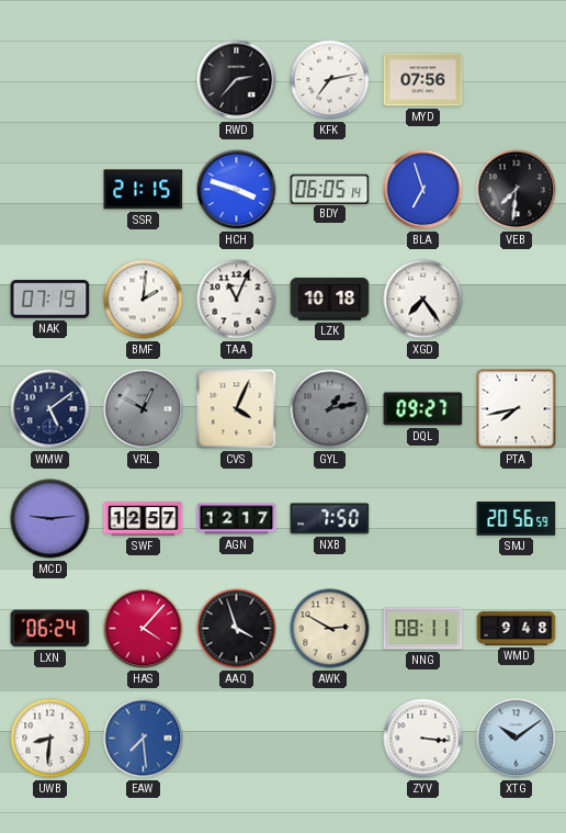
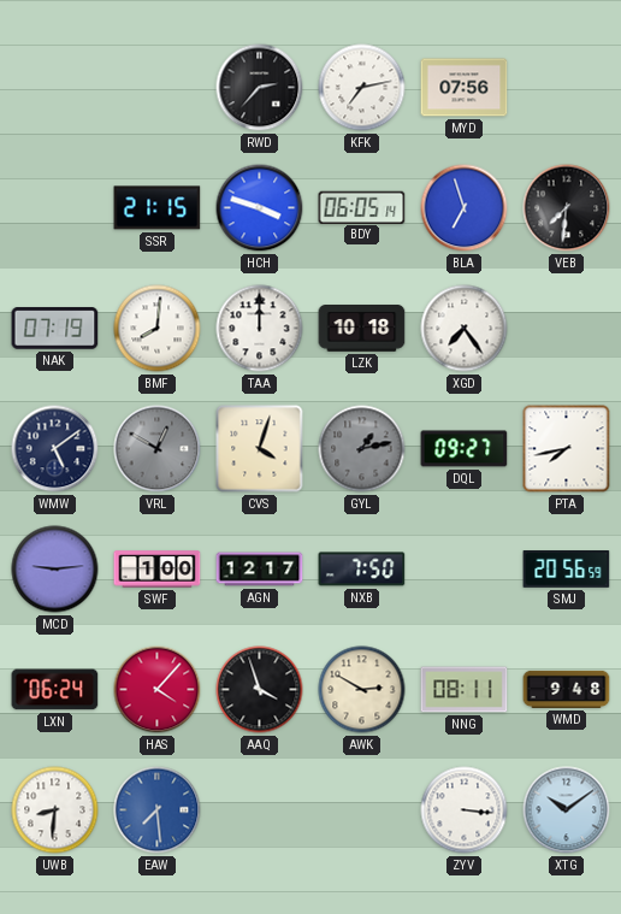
BMF: 2:01 -> 8:01 (158, 329)
TAA: 11:04 -> 12:00 (260, 329)
CVS: 4:04 -> 4:03 (260, 449)
SWF: 12:57 -> 1:00 (158, 570)
